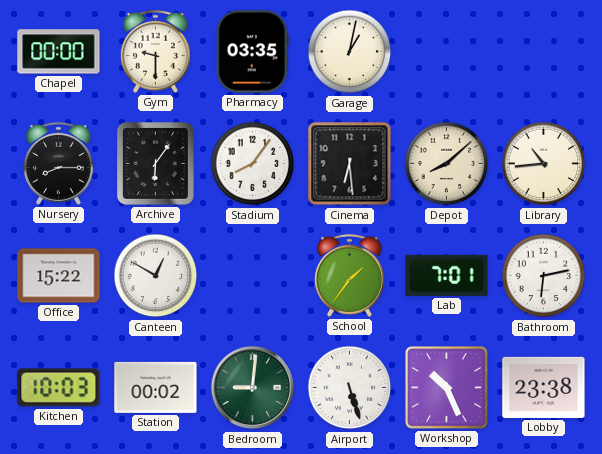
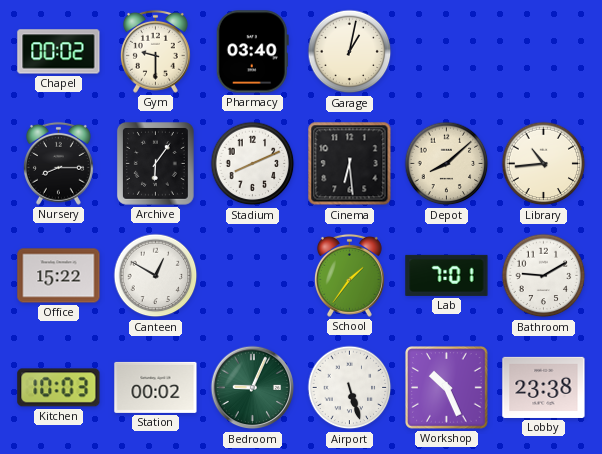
Chapel: 00:00 -> 00:02 (59, 52)
Pharmacy: 03:35 -> 03:40 (252, 52)
Stadium: 8:06 -> 8:11 (253, 164)
Bathroom: 6:13 -> 9:10 (544, 276)
Bedroom: 9:01 -> 9:04 (253, 388)
